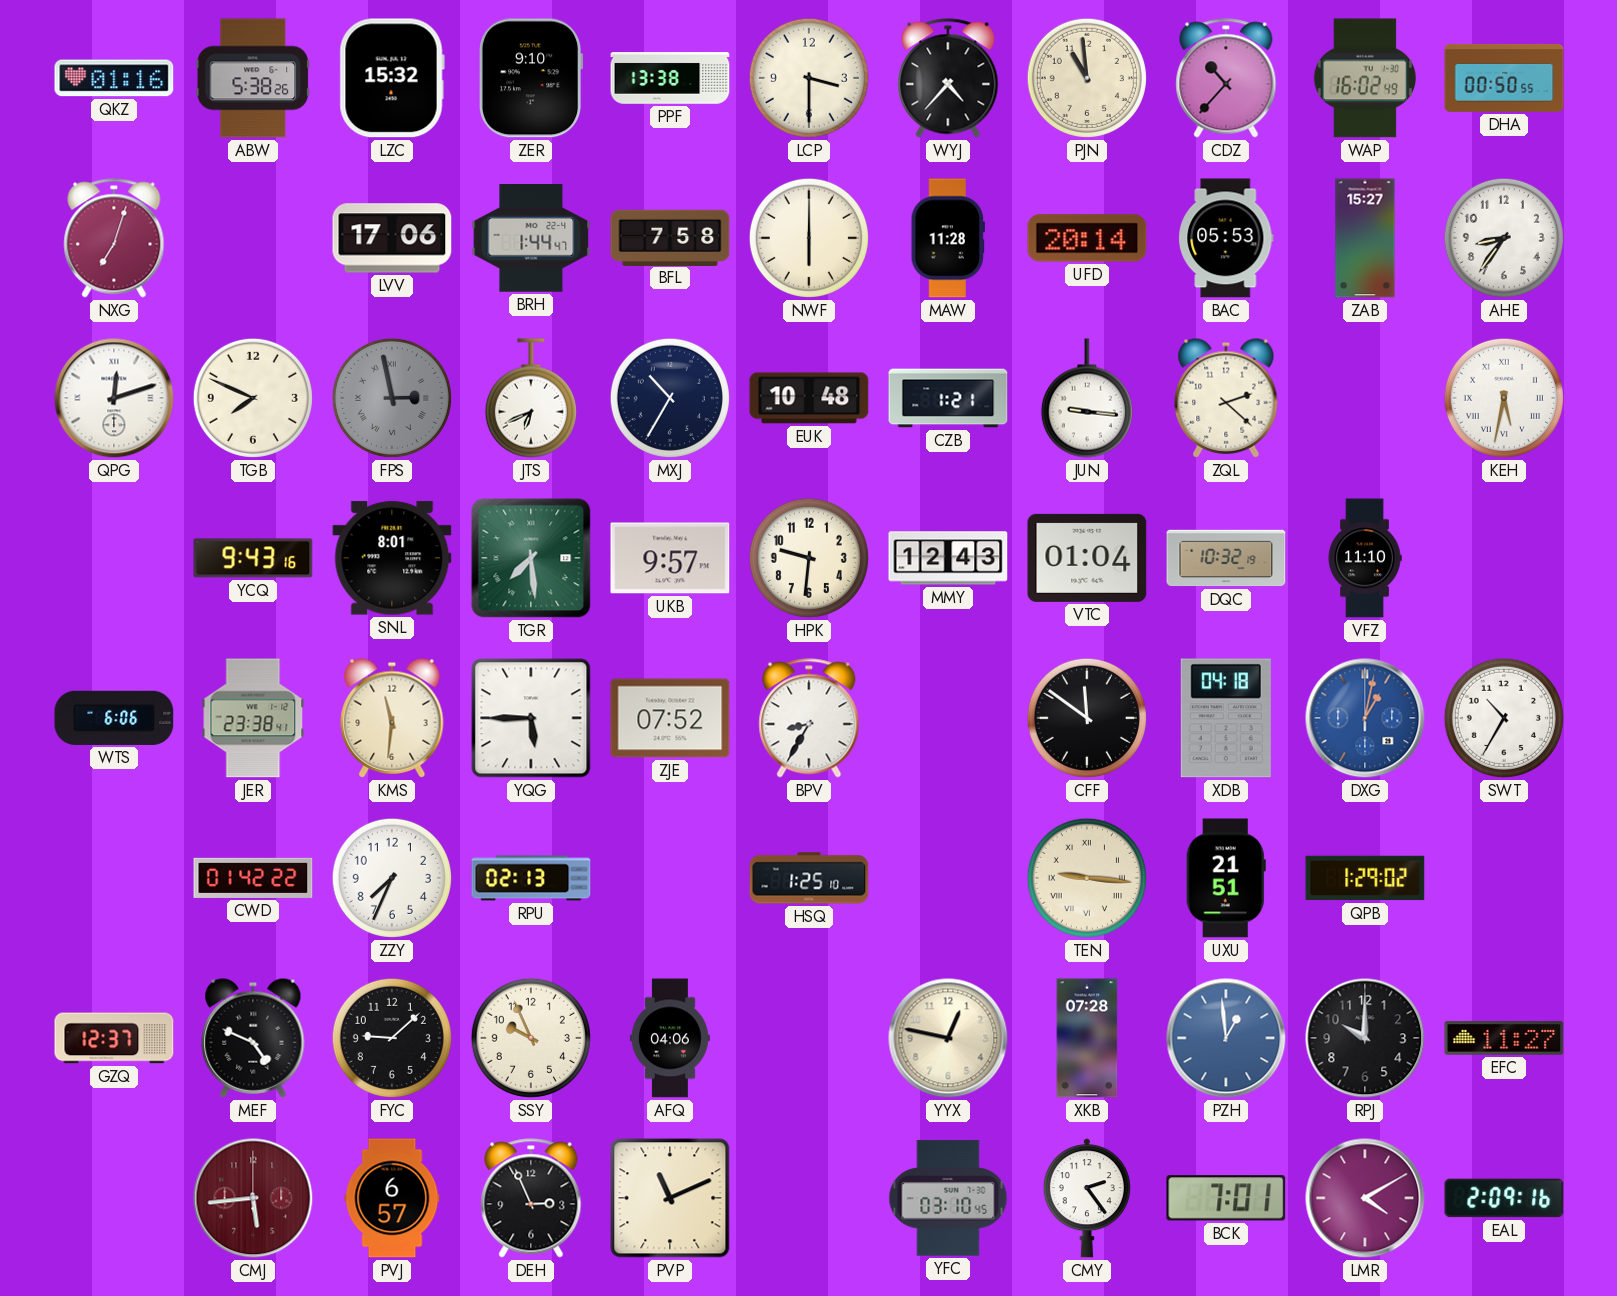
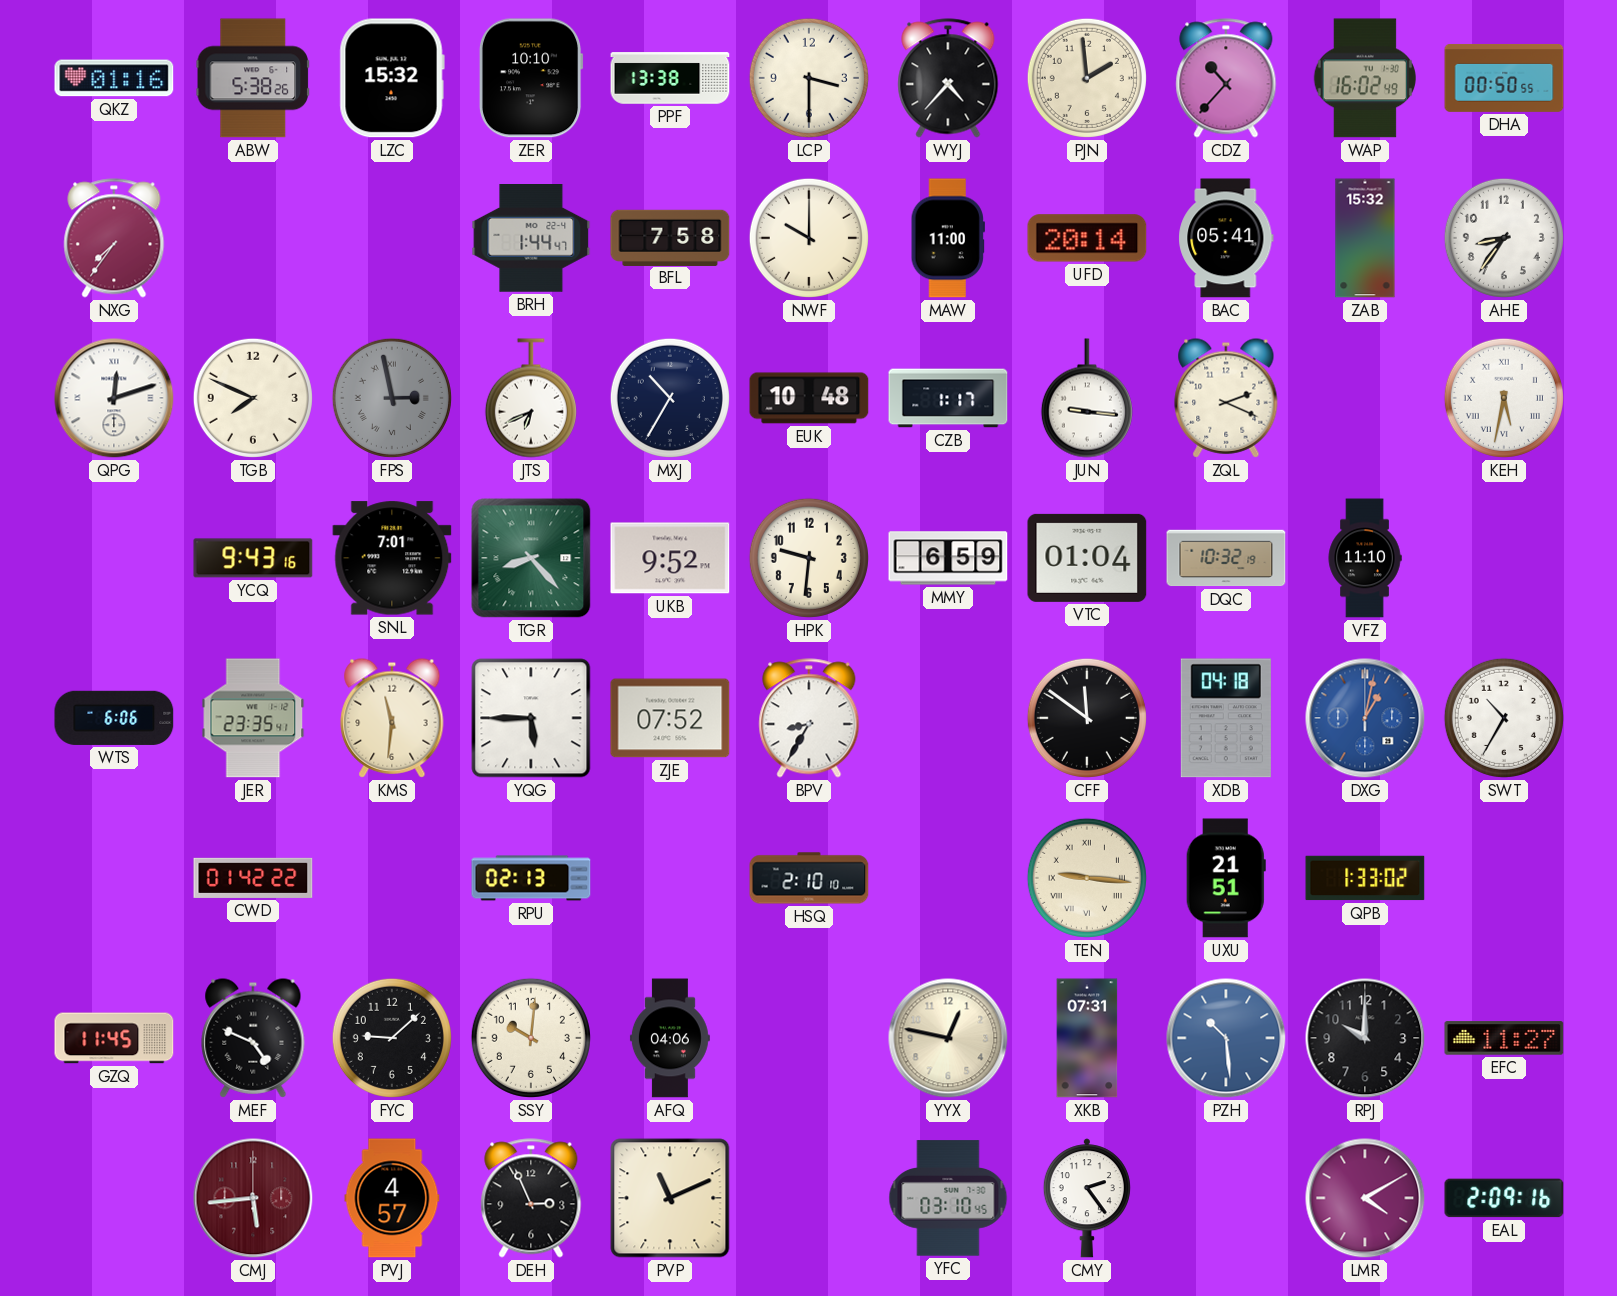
ZER: 9:10 -> 10:10 (531, 78)
PJN: 10:59 -> 1:59 (1087, 78)
NXG: 7:03 -> 7:36 (114, 238)
LVV: 17:06 -> none (392, 238)
NWF: 6:00 -> 10:00 (809, 238)
MAW: 11:28 -> 11:00 (948, 238)
BAC: 05:53 -> 05:41 (1226, 238)
ZAB: 15:27 -> 15:32 (1365, 238)
CZB: 1:21 -> 1:17 (948, 398)
ZQL: 2:22 -> 2:19 (1226, 398)
SNL: 8:01 -> 7:01 (392, 558)
TGR: 7:29 -> 8:23 (531, 558)
UKB: 9:57 -> 9:52 (670, 558)
MMY: 12:43 -> 6:59 (948, 558)
JER: 23:38 -> 23:35 (253, 718)
ZZY: 7:34 -> none (392, 878)
HSQ: 1:25 -> 2:10 (809, 878)
QPB: 1:29 -> 1:33 (1365, 878)
GZQ: 12:37 -> 11:45 (114, 1038)
SSY: 9:56 -> 10:01 (531, 1038)
XKB: 07:28 -> 07:31 (1087, 1038)
PZH: 12:59 -> 10:29 (1226, 1038)
PVJ: 6:57 -> 4:57 (392, 1198)
BCK: 7:01 -> none (1226, 1198)
